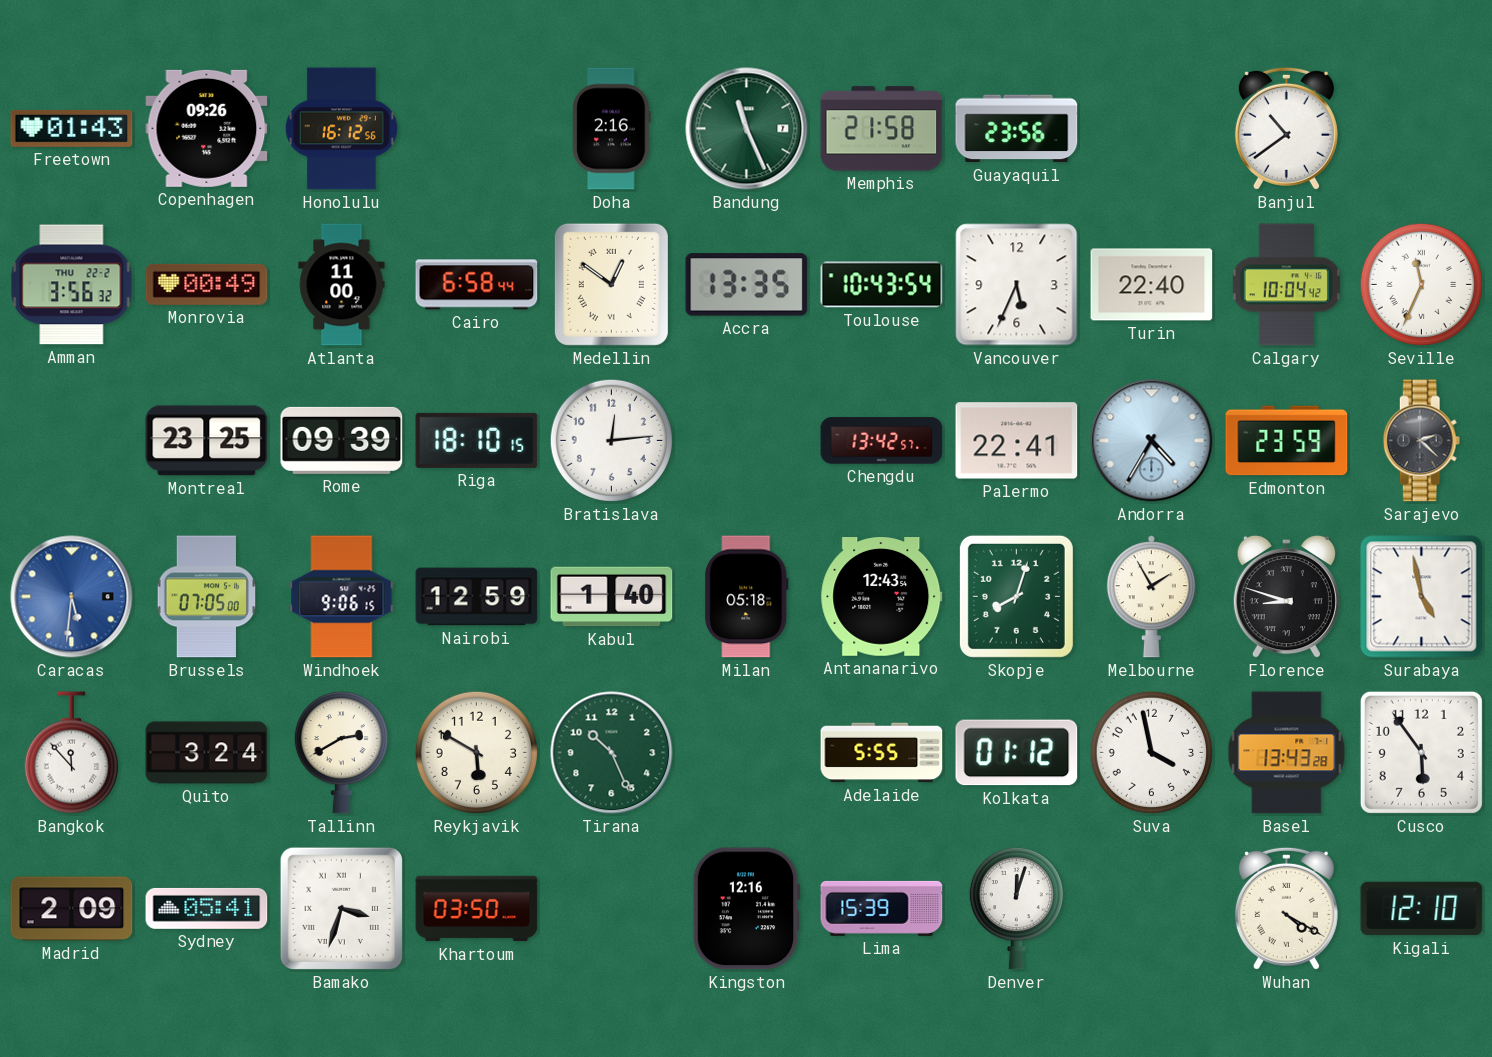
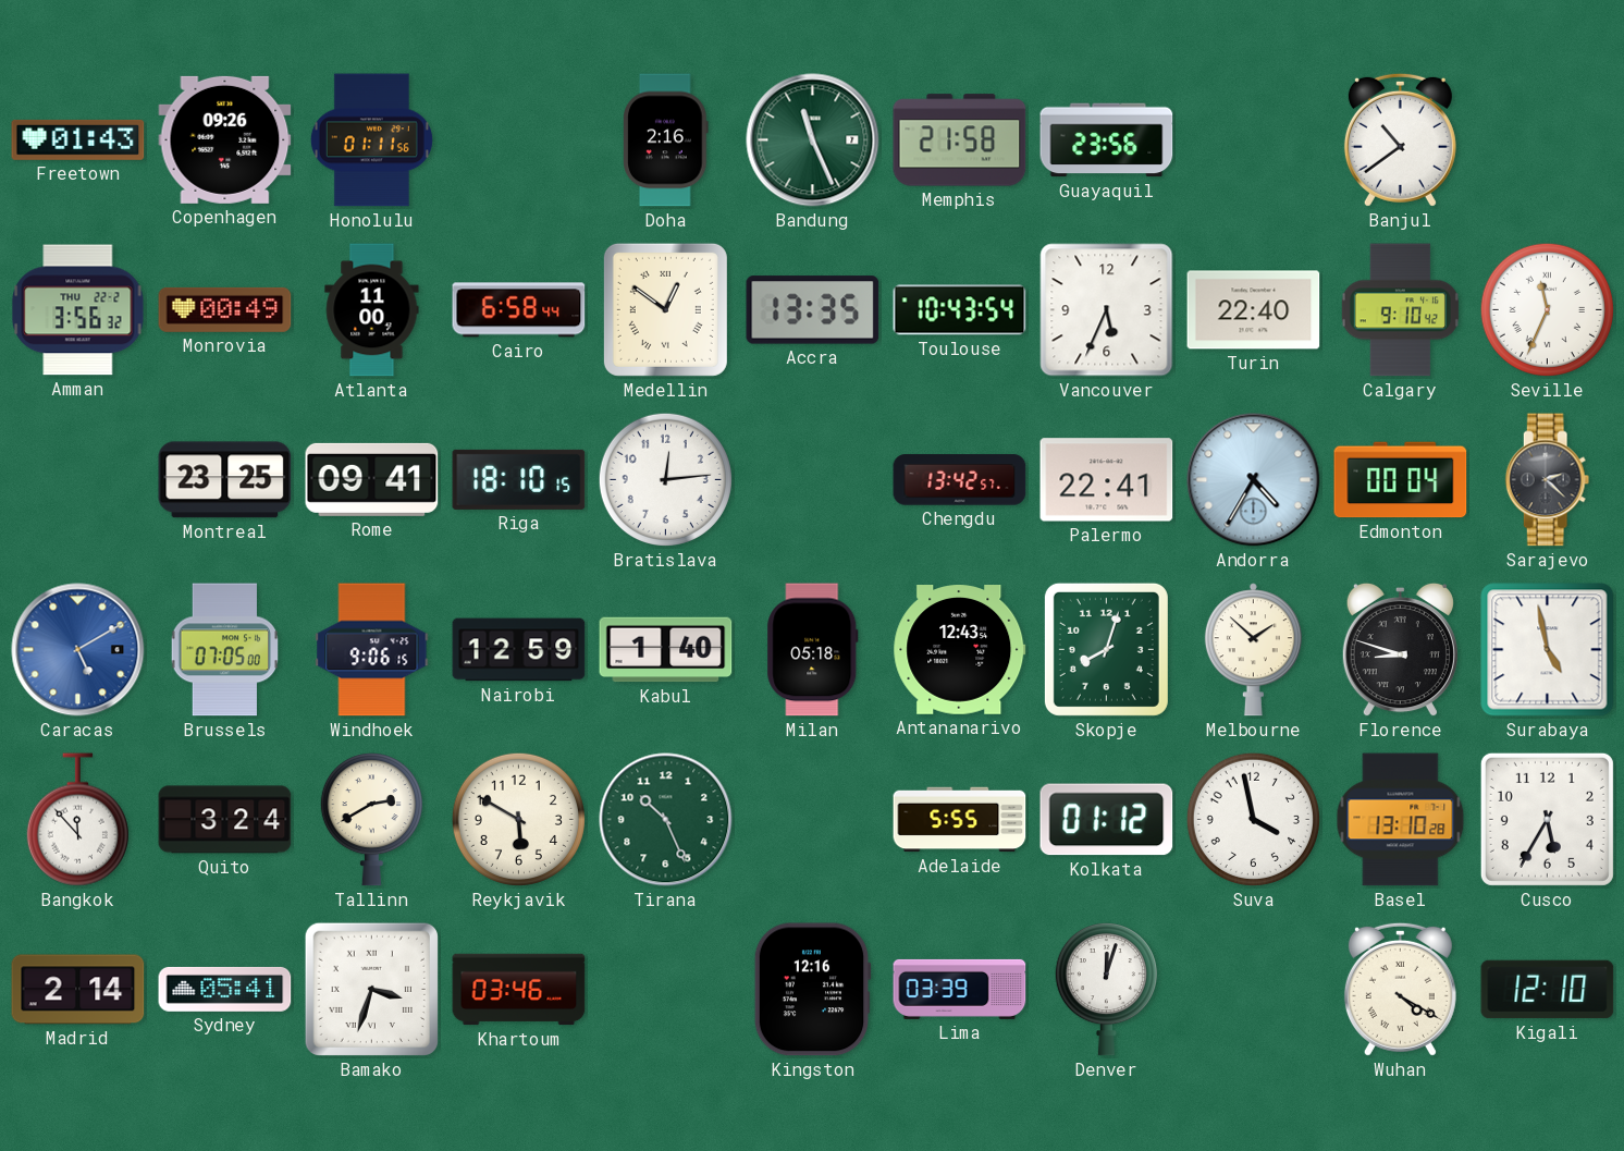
Honolulu: 16:12 -> 01:11 (371, 140)
Calgary: 10:04 -> 9:10 (1400, 310)
Rome: 09:39 -> 09:41 (372, 479)
Edmonton: 23:59 -> 00:04 (1401, 480)
Caracas: 5:31 -> 5:10 (78, 650)
Melbourne: 1:55 -> 1:52 (1253, 650)
Basel: 13:43 -> 13:10 (1401, 820)
Cusco: 5:54 -> 5:35 (1547, 819)
Madrid: 2:09 -> 2:14 (78, 990)
Khartoum: 03:50 -> 03:46 (519, 990)
Lima: 15:39 -> 03:39 (960, 989)
